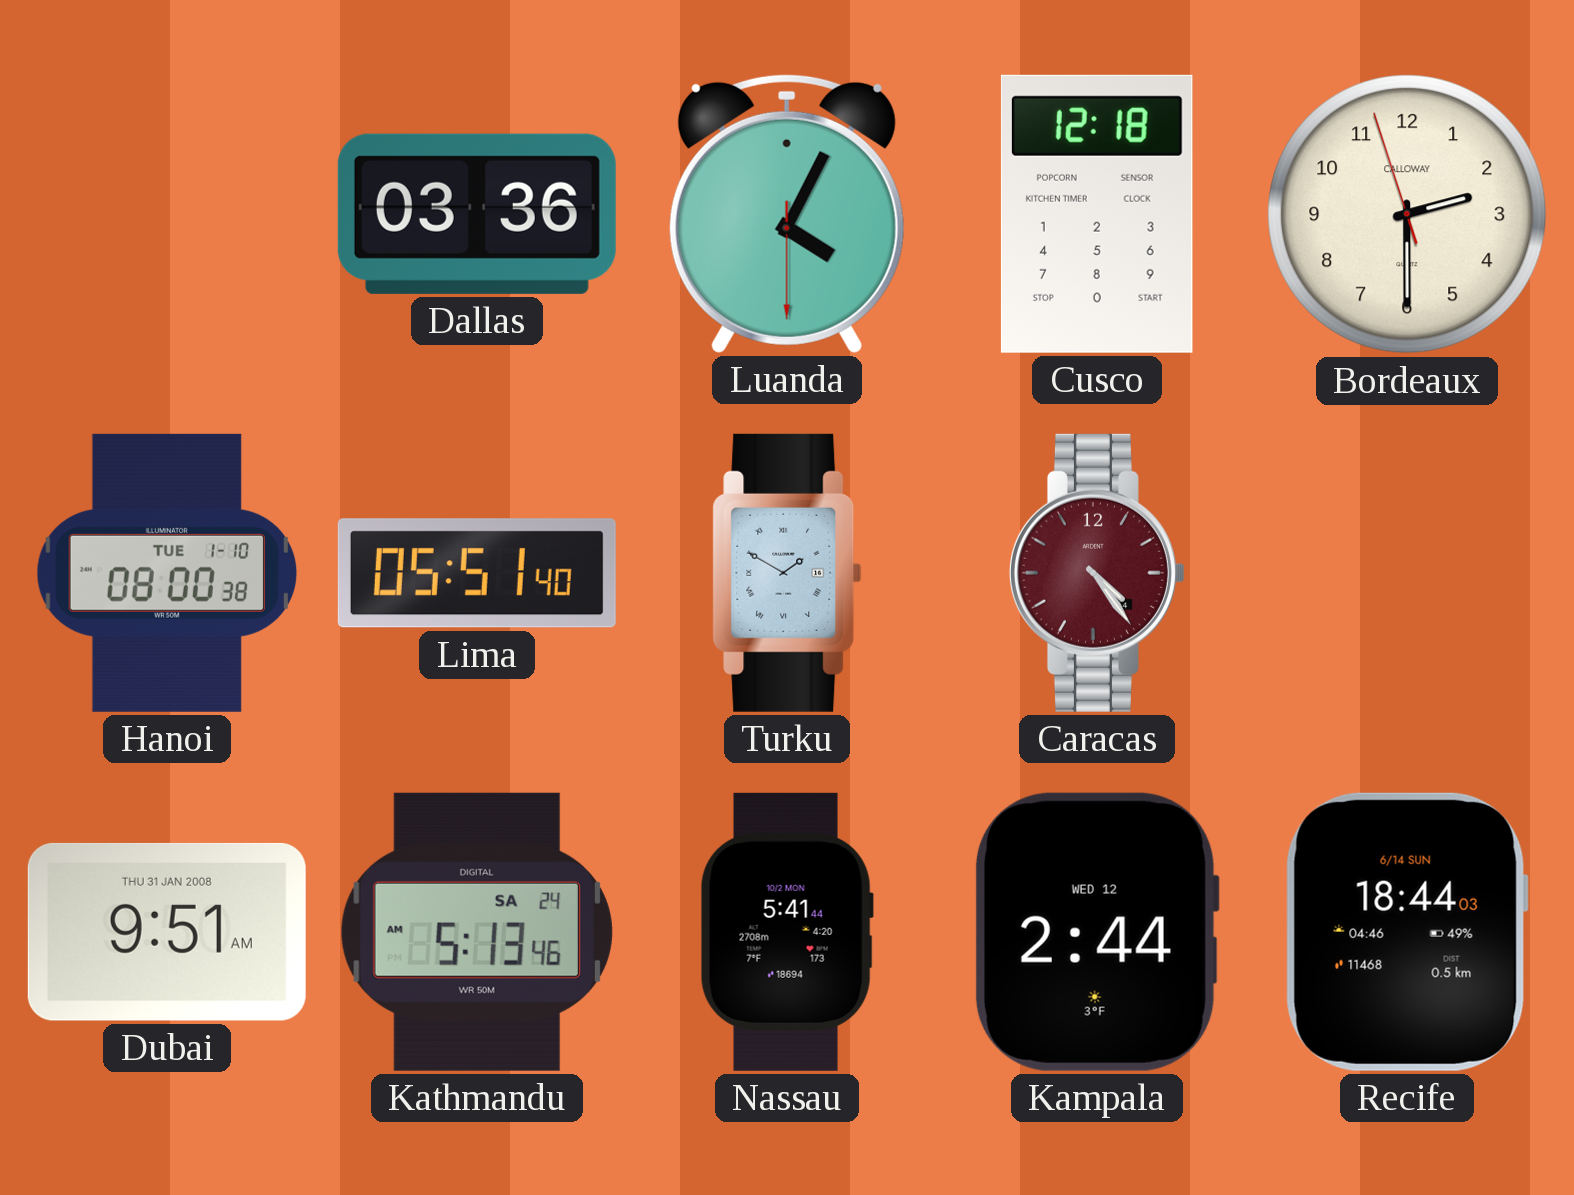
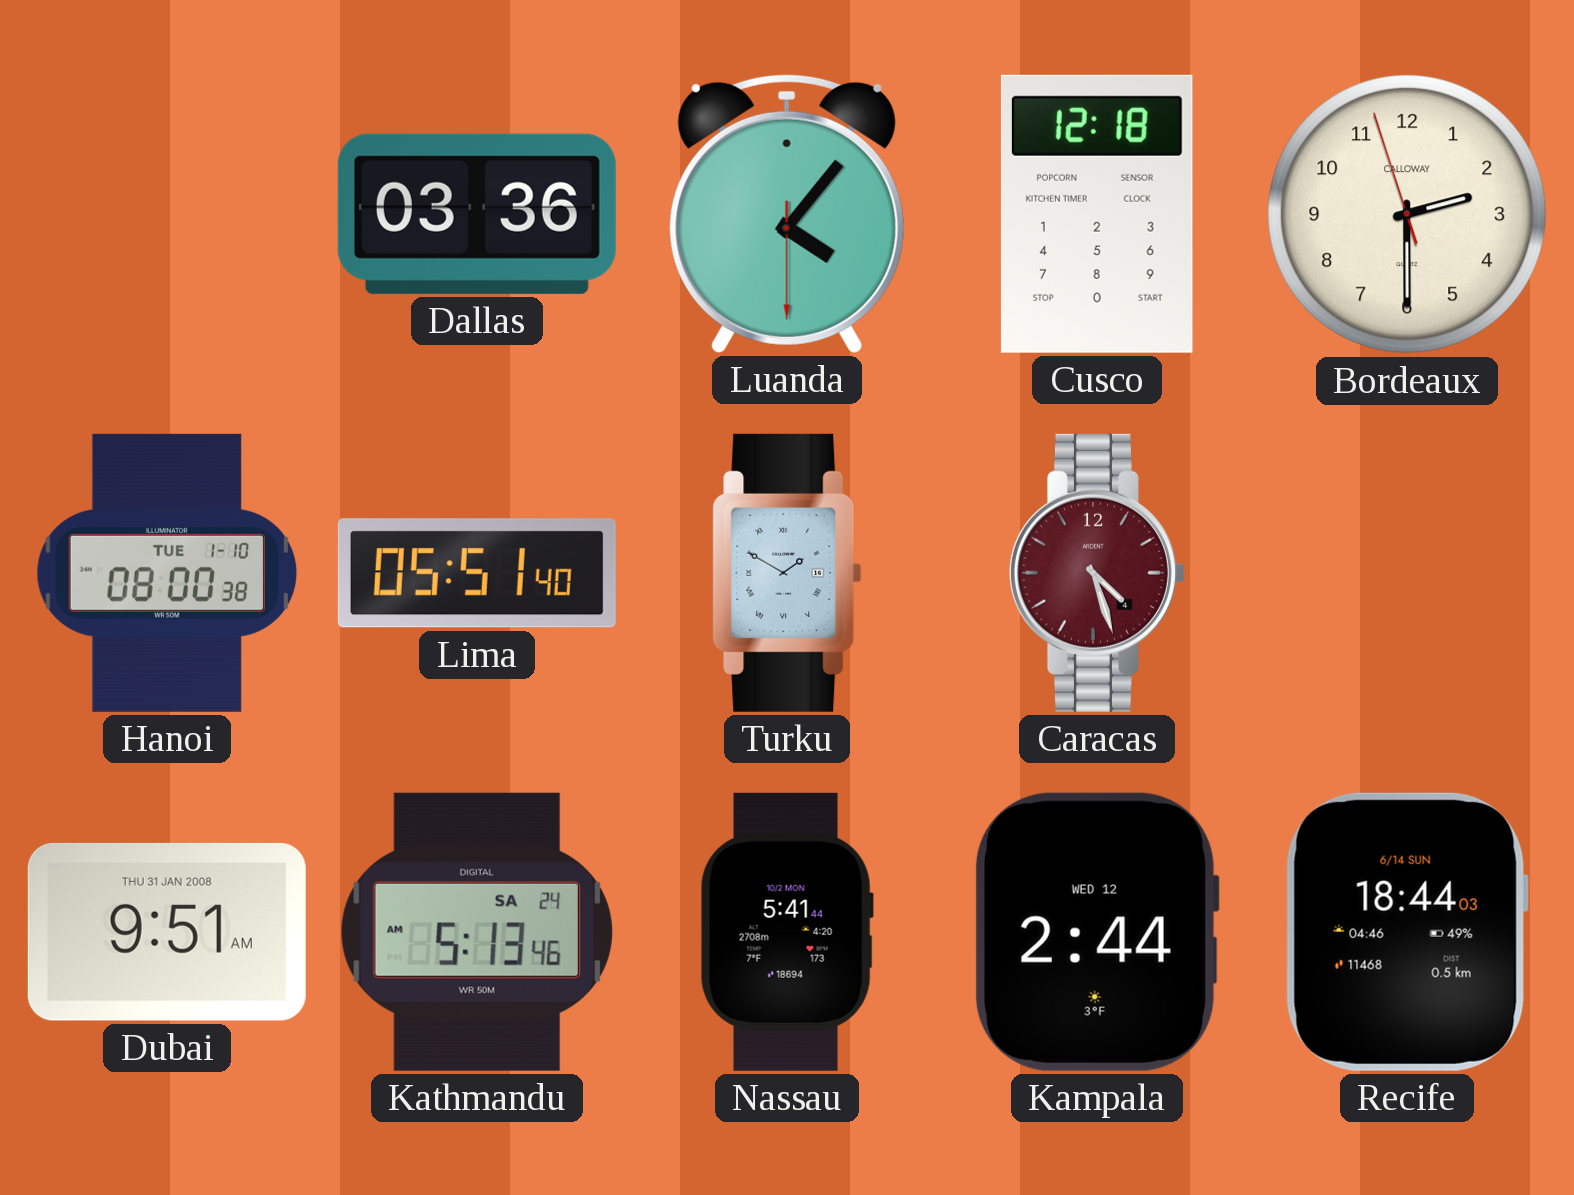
Luanda: 4:04 -> 4:06 (787, 213)
Caracas: 4:24 -> 4:27 (1097, 573)
